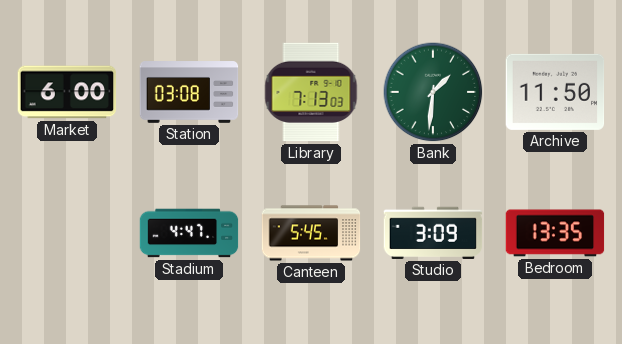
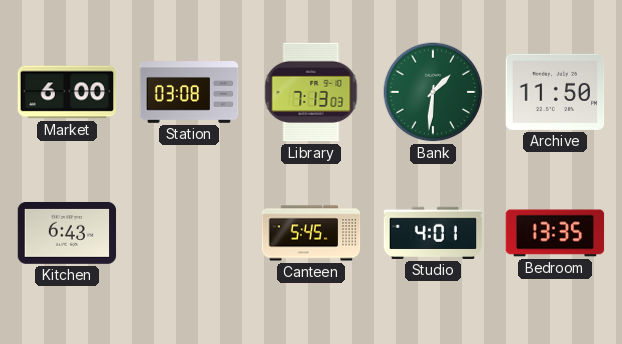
Kitchen: none -> 6:43 (67, 233)
Stadium: 4:47 -> none (189, 233)
Studio: 3:09 -> 4:01 (433, 233)
